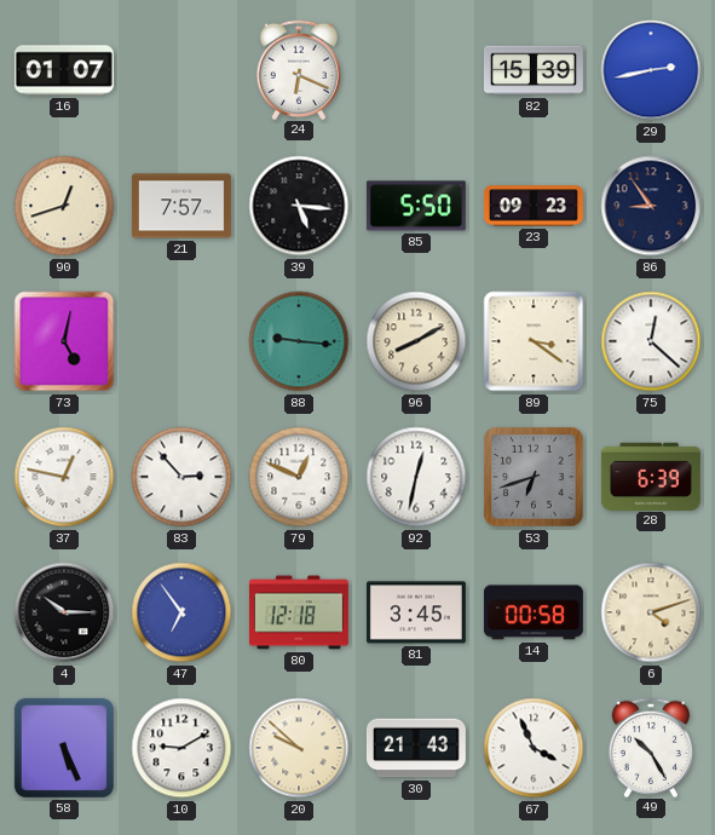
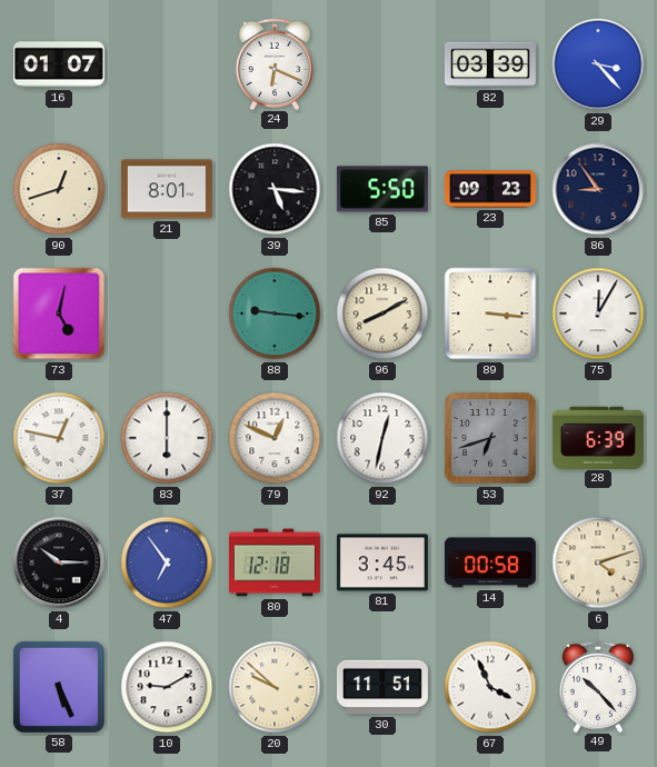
82: 15:39 -> 03:39 (490, 64)
29: 2:43 -> 3:23 (598, 64)
21: 7:57 -> 8:01 (167, 189)
89: 3:21 -> 3:16 (490, 313)
75: 12:22 -> 12:05 (598, 313)
83: 2:53 -> 6:00 (167, 438)
30: 21:43 -> 11:51 (382, 687)
49: 10:25 -> 10:23 (597, 686)
